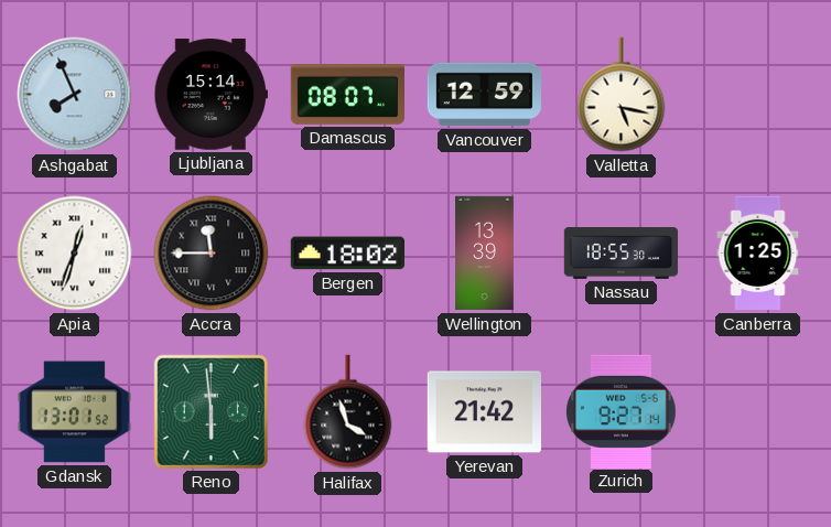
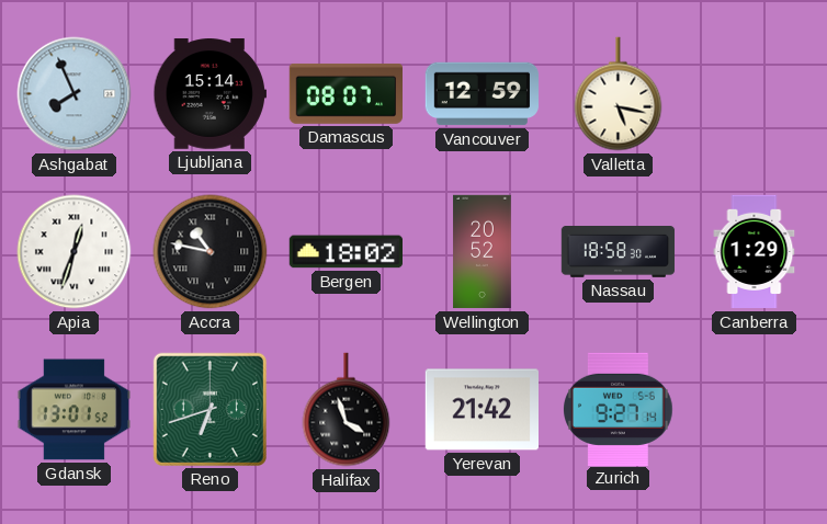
Accra: 11:45 -> 10:47 (211, 252)
Wellington: 13:39 -> 20:52 (483, 252)
Nassau: 18:55 -> 18:58 (619, 252)
Canberra: 1:25 -> 1:29 (755, 252)
Reno: 5:59 -> 6:42 (209, 409)
